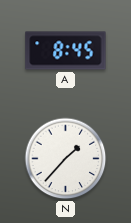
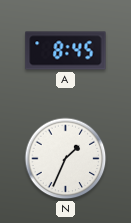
N: 1:37 -> 1:34 (66, 159)
